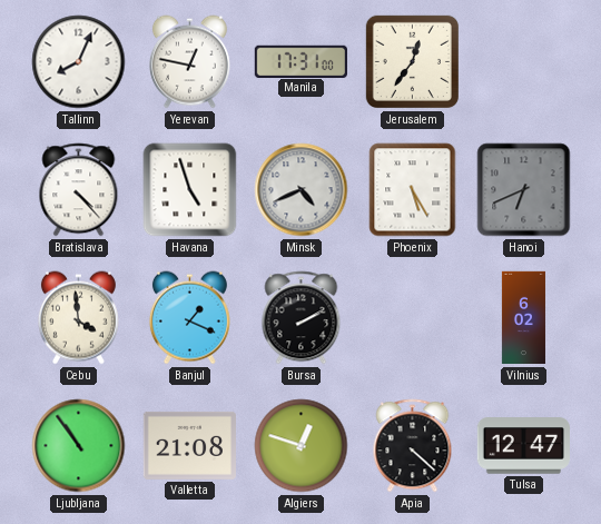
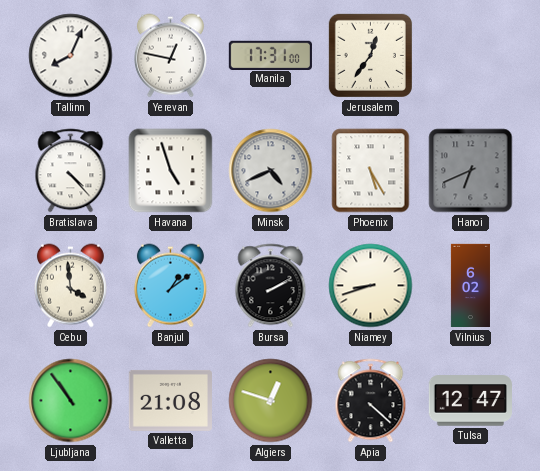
Banjul: 1:19 -> 1:09 (170, 286)
Niamey: none -> 8:42 (371, 286)
